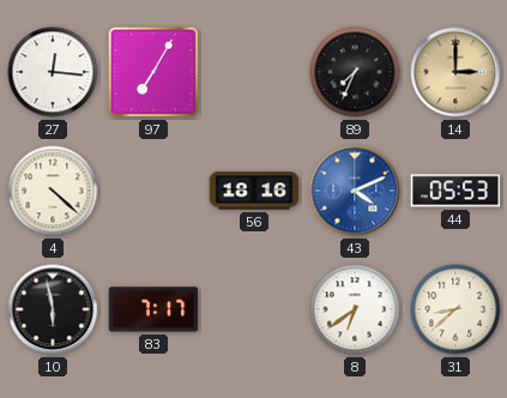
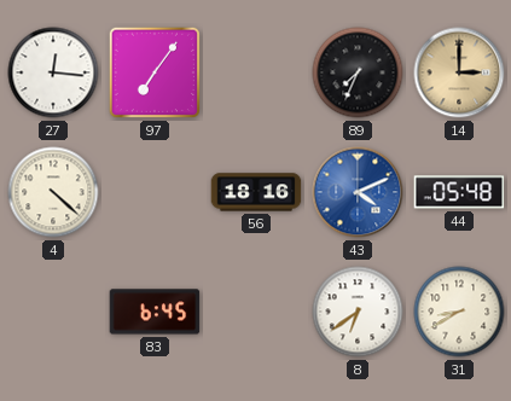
97: 7:05 -> 7:06 (155, 72)
44: 05:53 -> 05:48 (459, 192)
10: 5:58 -> none (53, 309)
83: 7:17 -> 6:45 (155, 312)
31: 8:38 -> 8:40 (459, 312)
